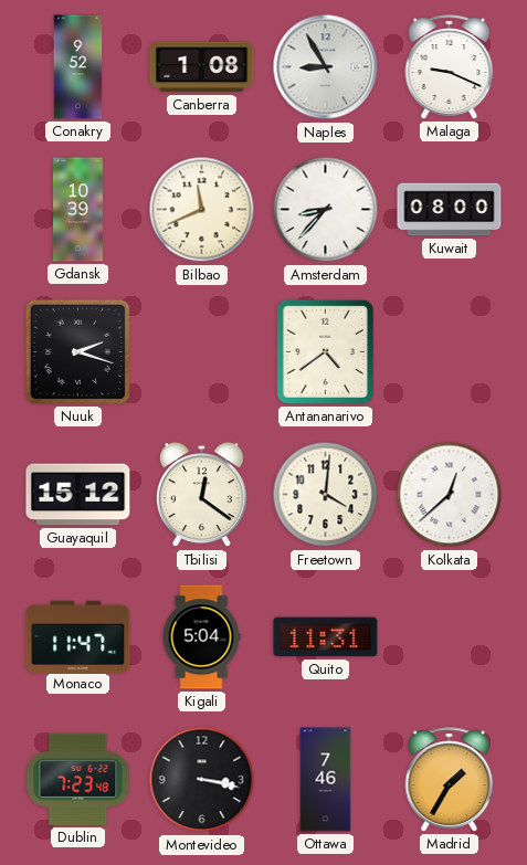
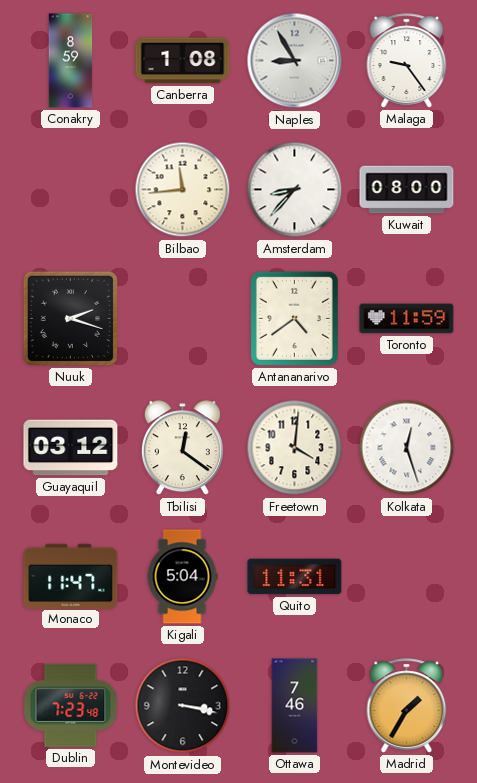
Conakry: 9:52 -> 8:59 (71, 61)
Malaga: 9:19 -> 9:24 (407, 61)
Gdansk: 10:39 -> none (77, 210)
Bilbao: 11:41 -> 11:44 (183, 190)
Toronto: none -> 11:59 (407, 319)
Guayaquil: 15:12 -> 03:12 (71, 448)
Kolkata: 12:38 -> 12:27 (407, 448)
